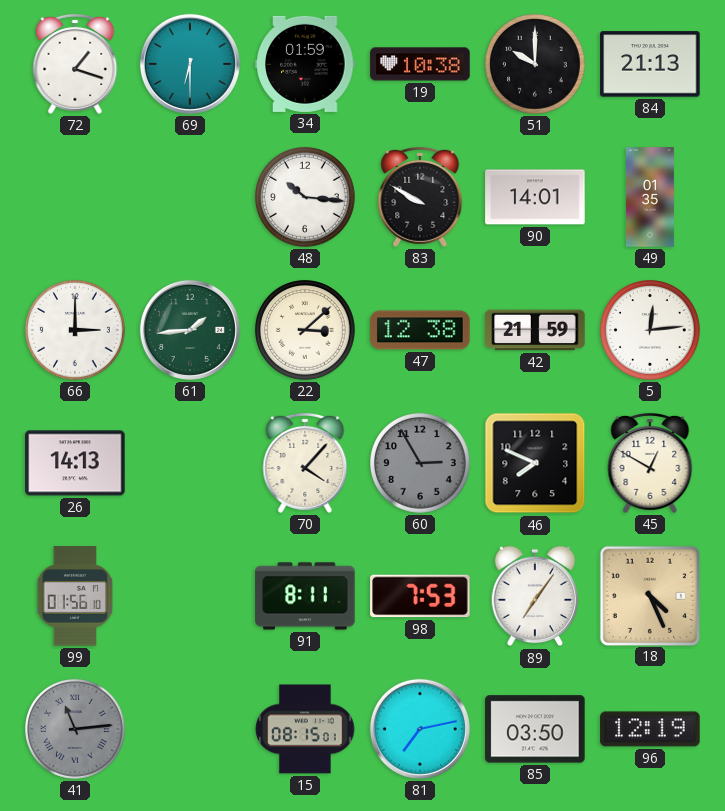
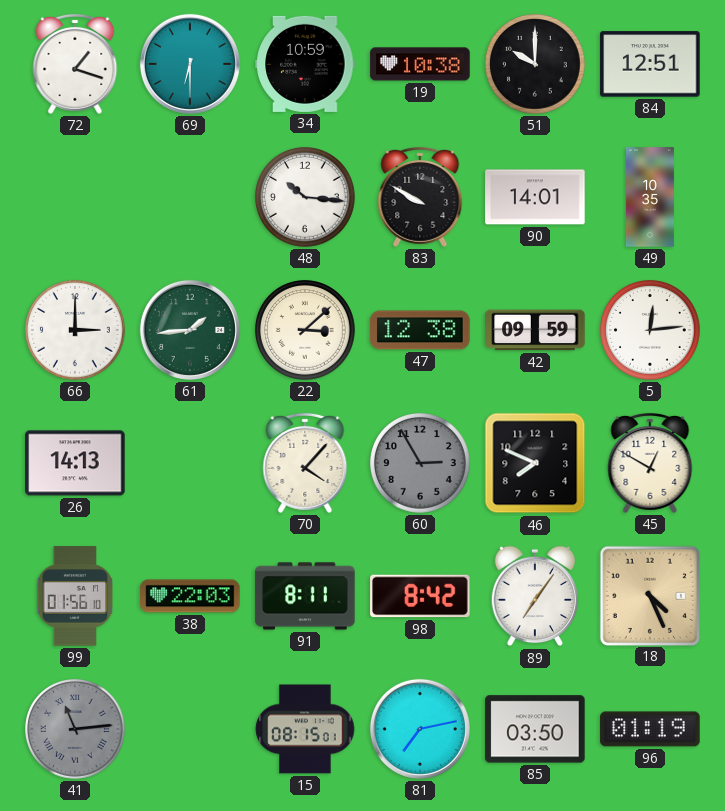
34: 01:59 -> 10:59 (305, 64)
84: 21:13 -> 12:51 (650, 64)
49: 01:35 -> 10:35 (650, 197)
42: 21:59 -> 09:59 (535, 330)
38: none -> 22:03 (190, 596)
98: 7:53 -> 8:42 (420, 596)
96: 12:19 -> 01:19 (650, 729)
